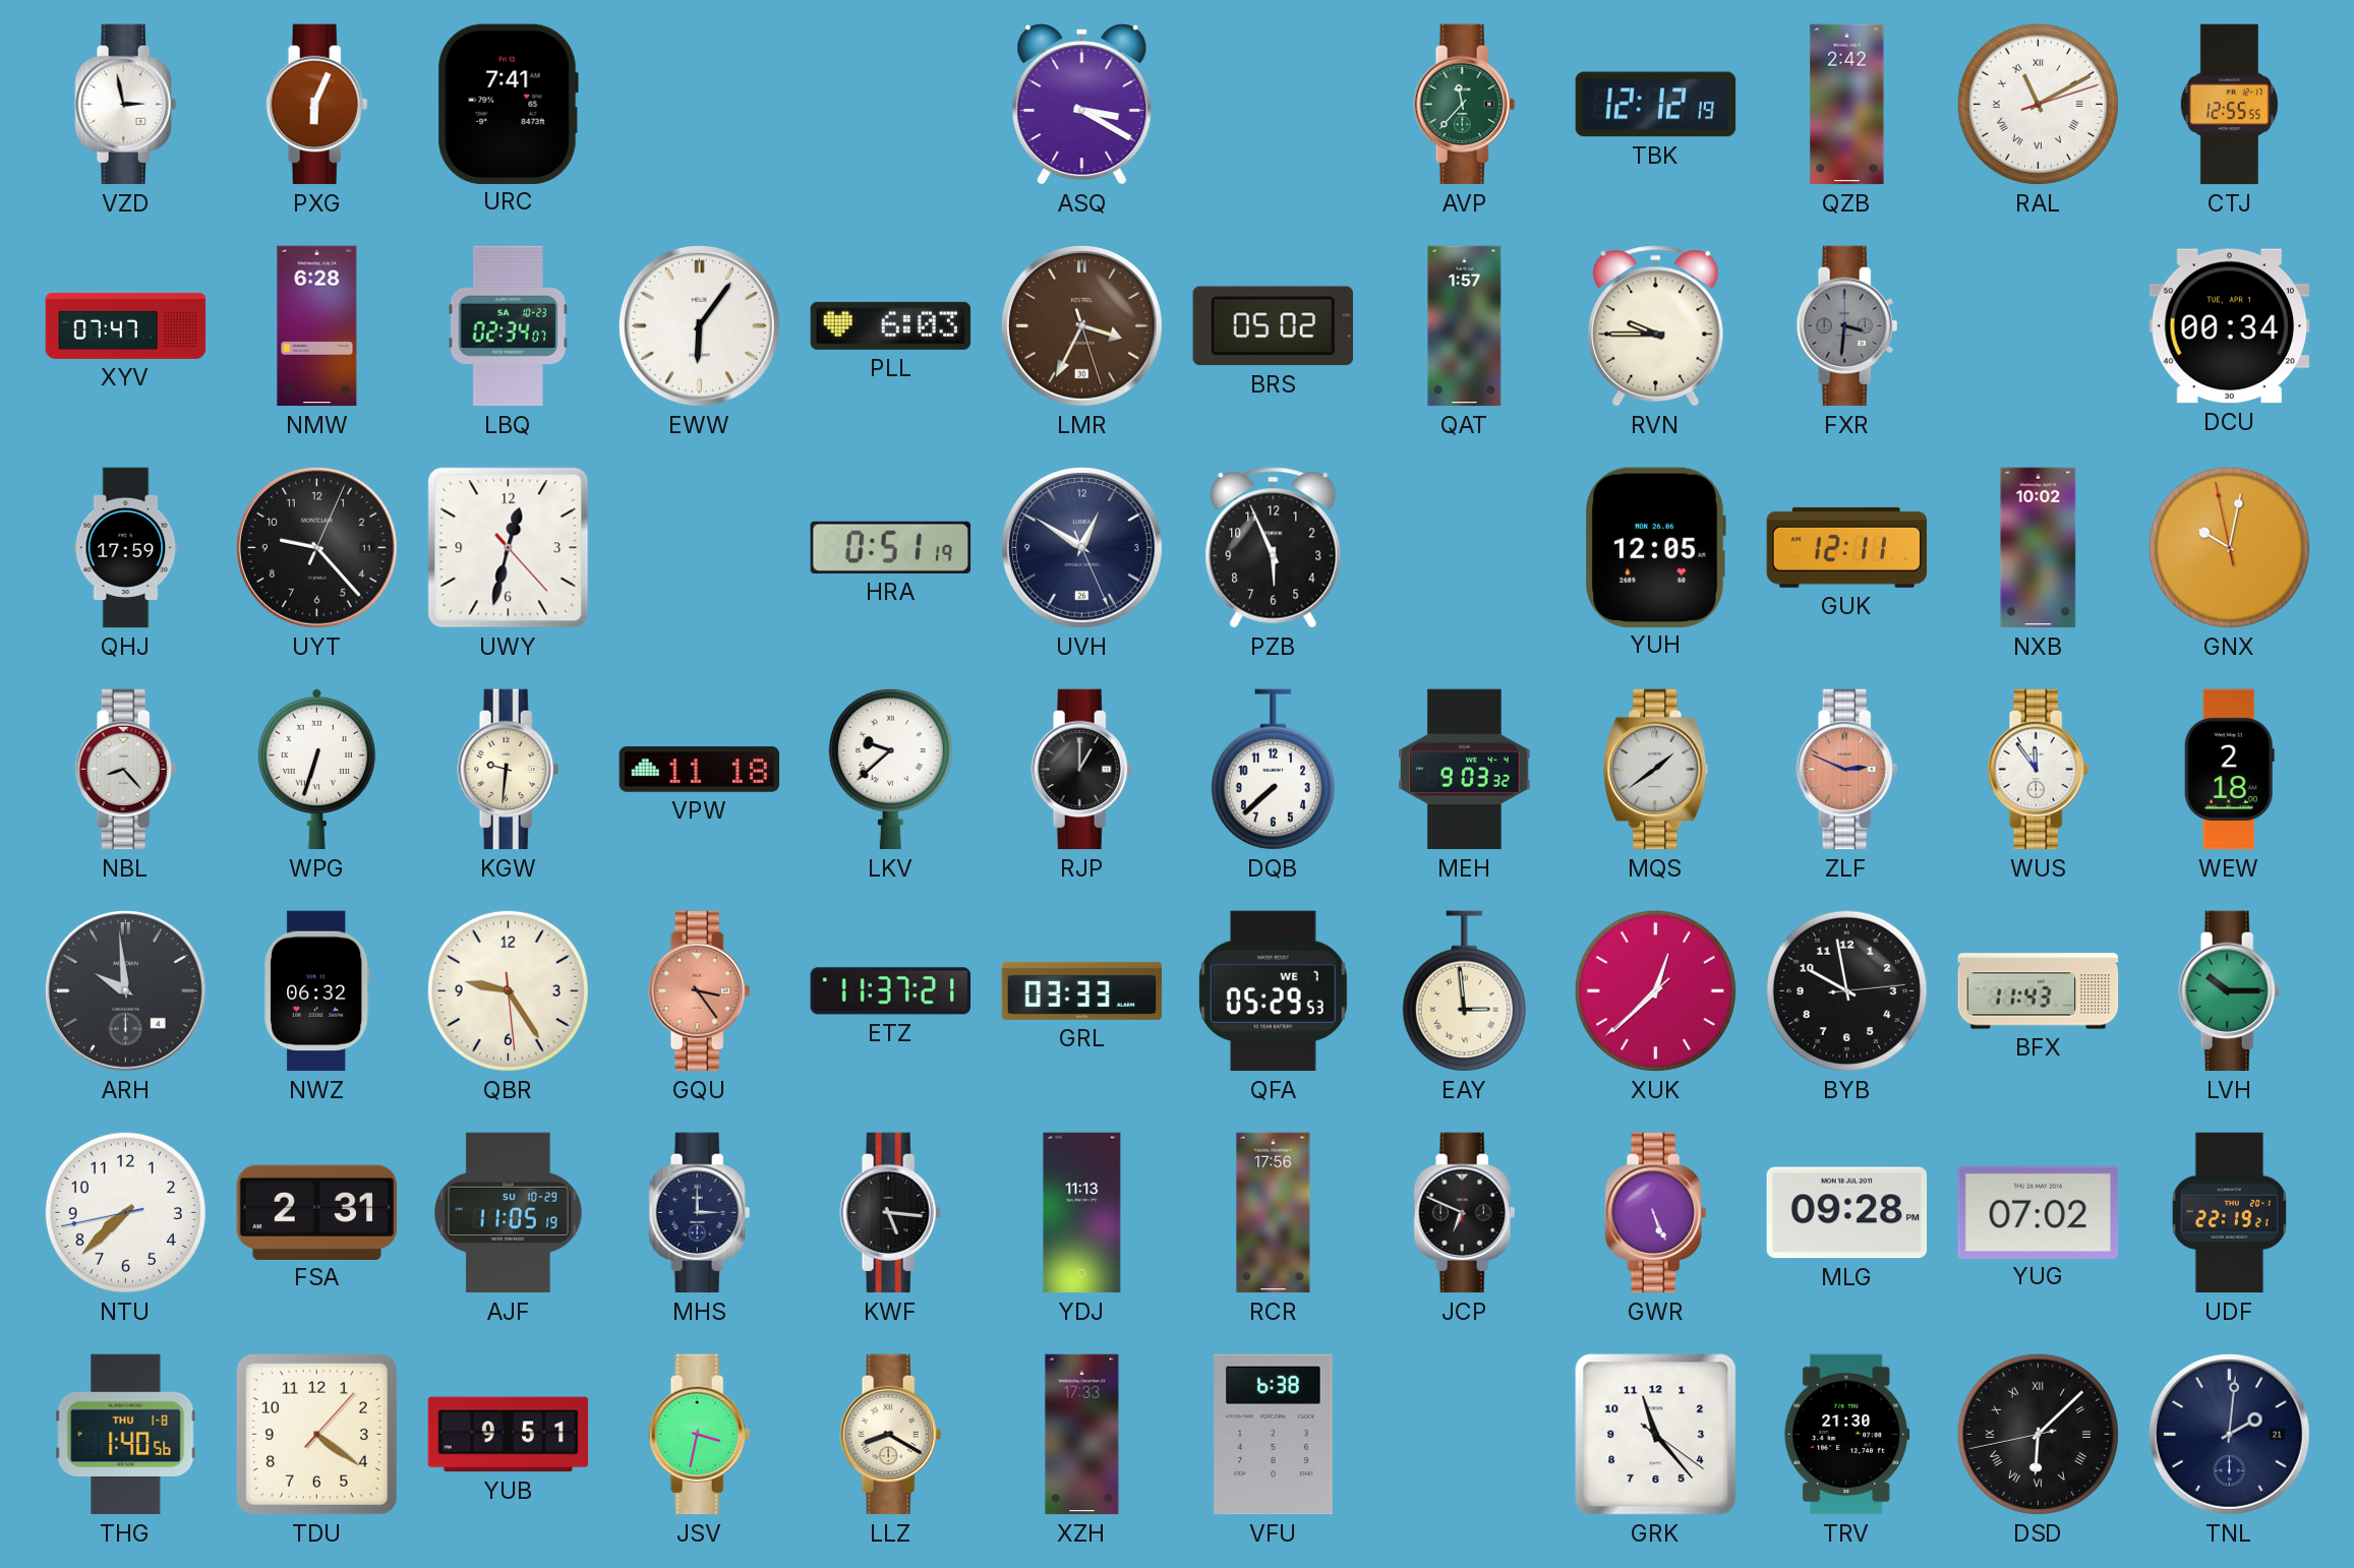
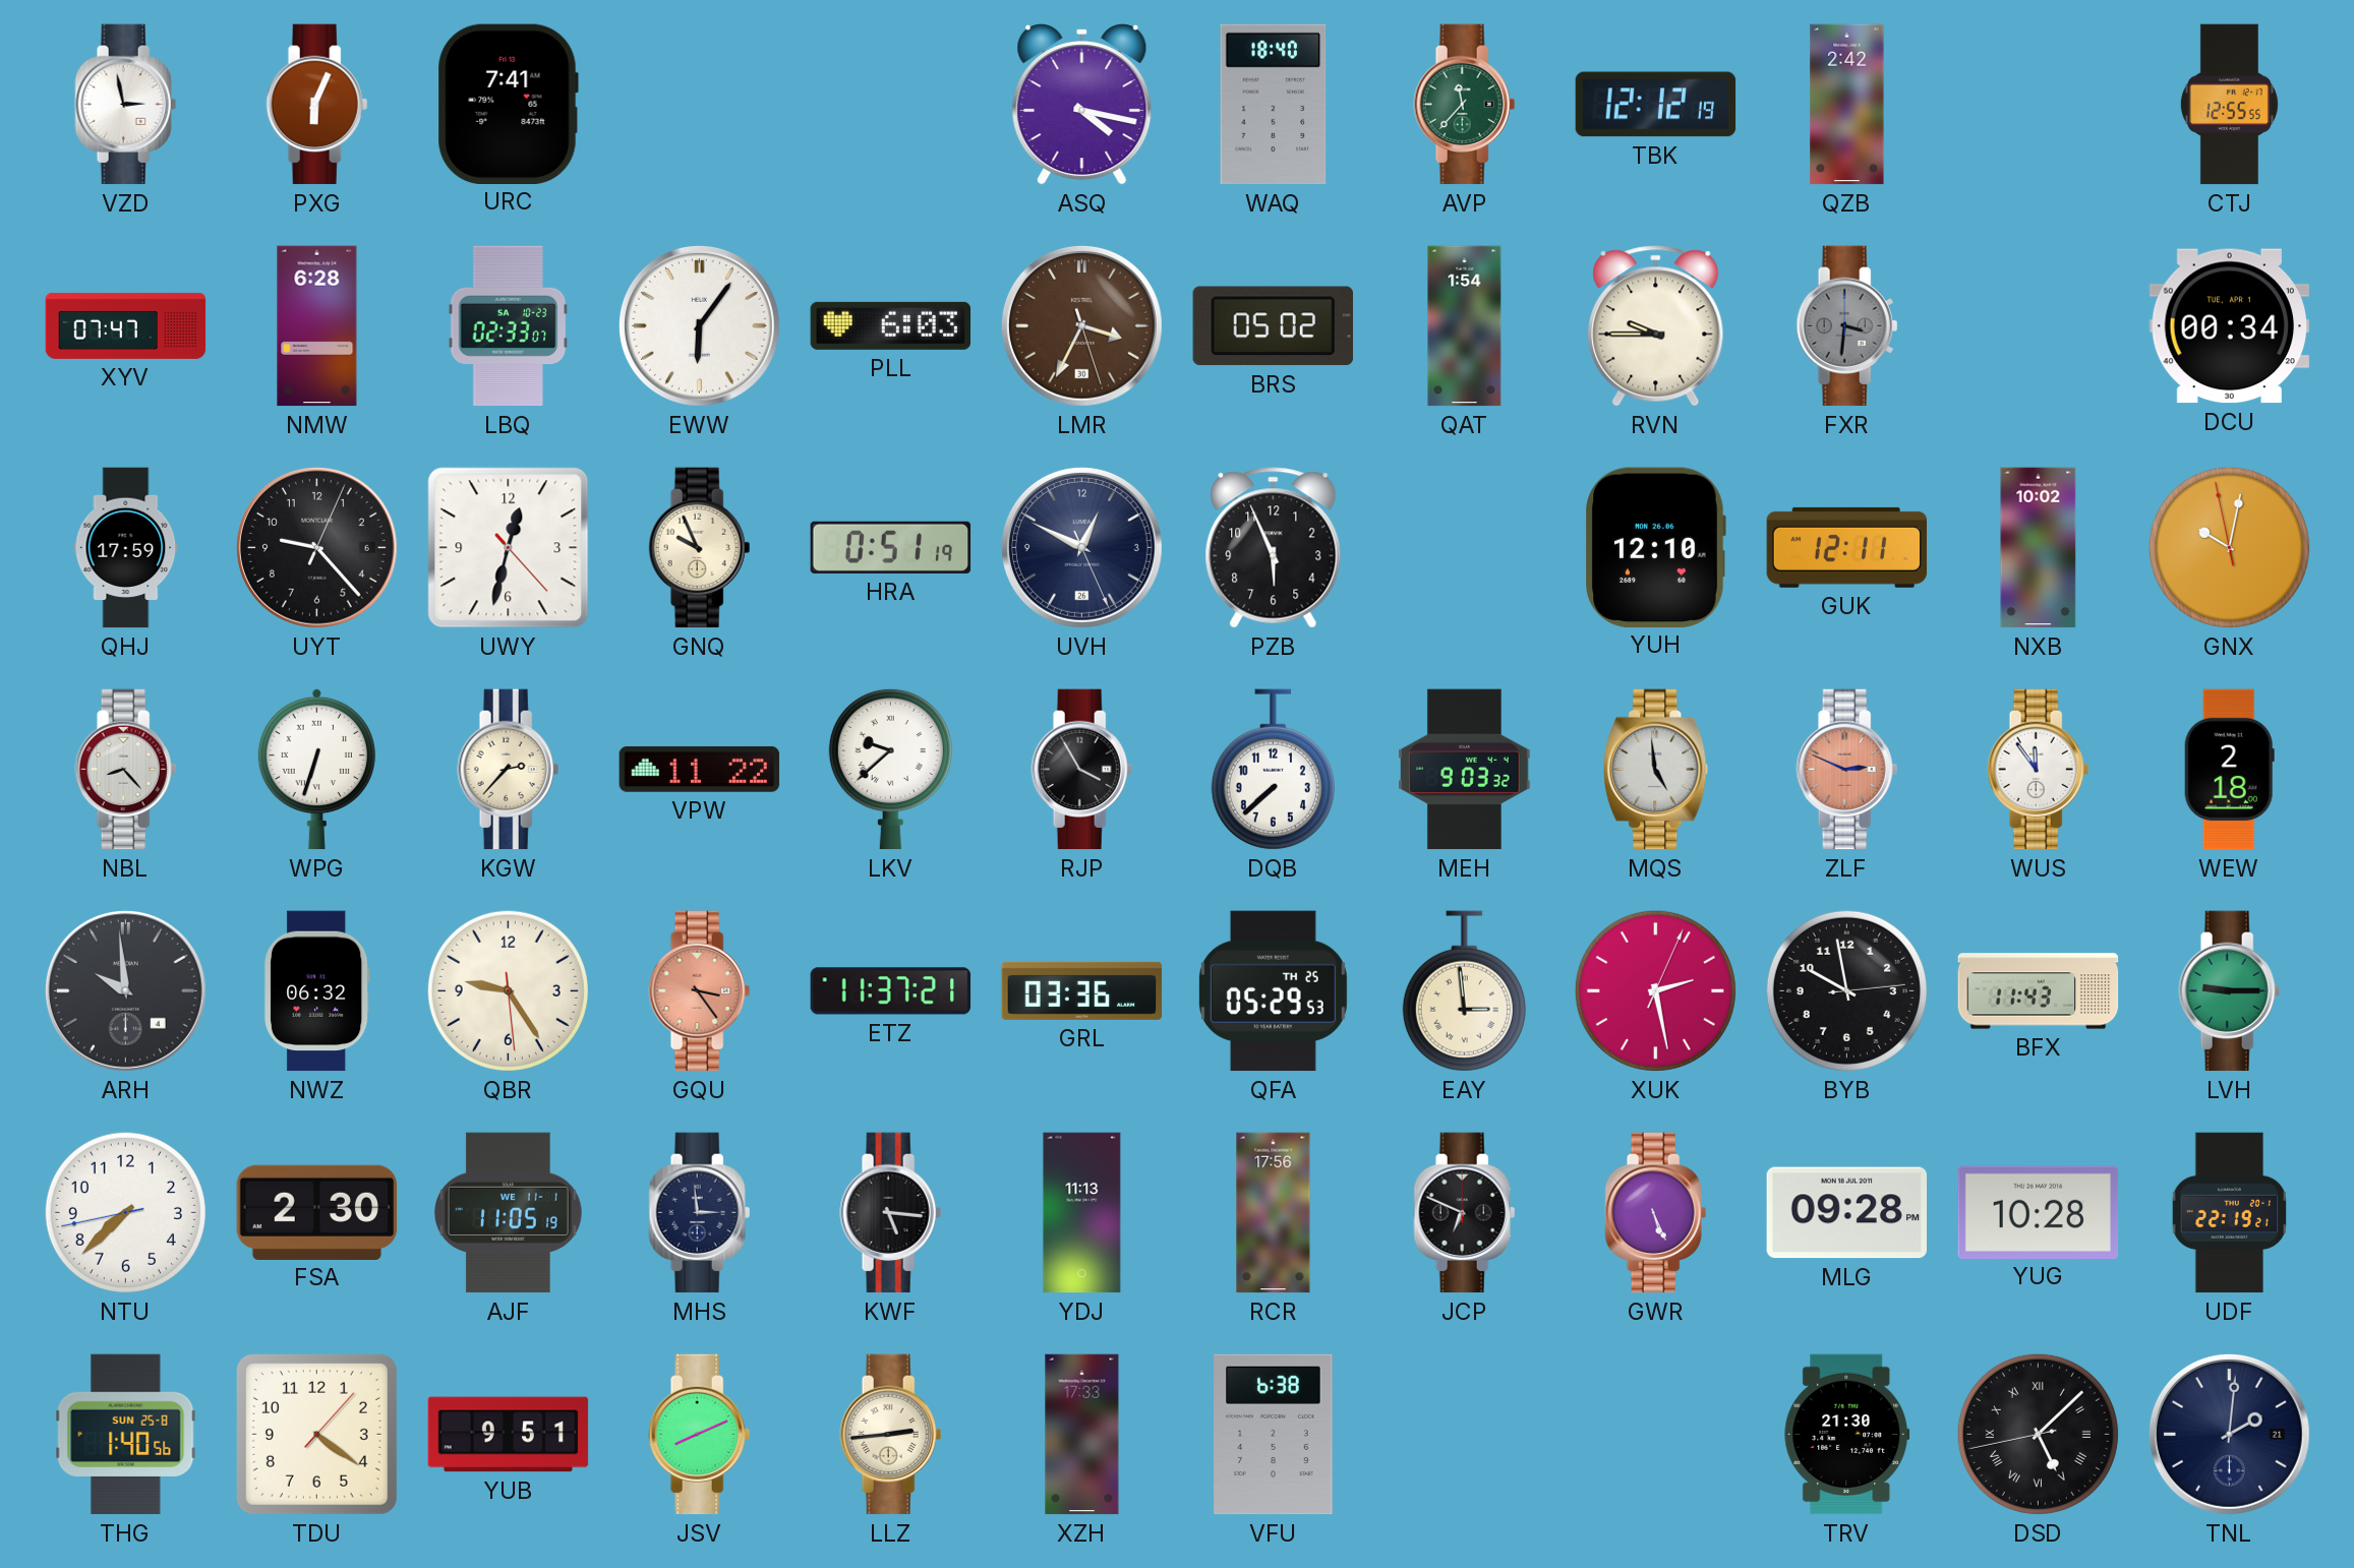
ASQ: 3:20 -> 4:17 (1082, 105)
WAQ: none -> 18:40 (1274, 105)
RAL: 11:10 -> none (2038, 104)
LBQ: 02:34 -> 02:33 (509, 326)
QAT: 1:57 -> 1:54 (1465, 326)
UYT date: 11 -> 6 (316, 547)
GNQ: none -> 9:56 (700, 548)
UVH: 12:50 -> 12:49 (1081, 547)
YUH: 12:05 -> 12:10 (1655, 547)
KGW: 9:31 -> 2:37 (509, 770)
VPW: 11:18 -> 11:22 (700, 769)
RJP: 1:00 -> 3:55 (1082, 770)
MQS: 1:39 -> 4:59 (1656, 770)
GRL: 03:33 -> 03:36 (1082, 990)
QFA date: WE 7 -> TH 25 (1273, 991)
XUK: 12:37 -> 2:28 (1655, 990)
LVH: 10:15 -> 9:15 (2230, 991)
FSA: 2:31 -> 2:30 (317, 1212)
AJF date: SU 10-29 -> WE 11-1 (508, 1213)
MHS: 3:00 -> 2:59 (700, 1213)
YUG: 07:02 -> 10:28 (2039, 1212)
THG date: THU 1-8 -> SUN 25-8 (126, 1435)
JSV: 3:32 -> 8:11 (700, 1435)
LLZ: 8:20 -> 2:44 (891, 1435)
GRK: 11:23 -> none (1656, 1435)
DSD: 6:07 -> 5:07 (2038, 1434)
